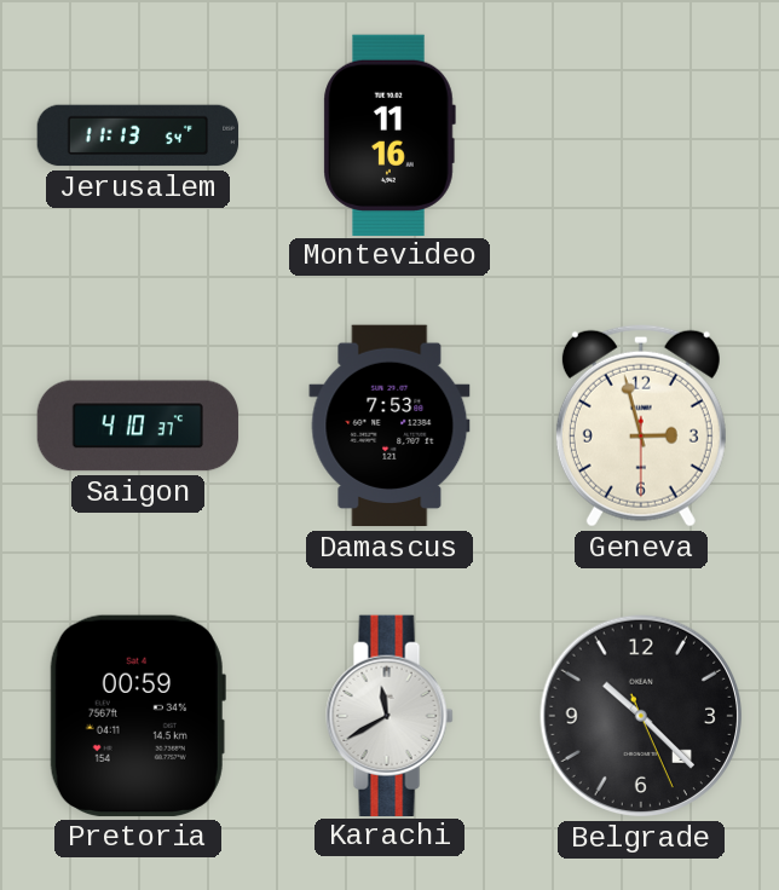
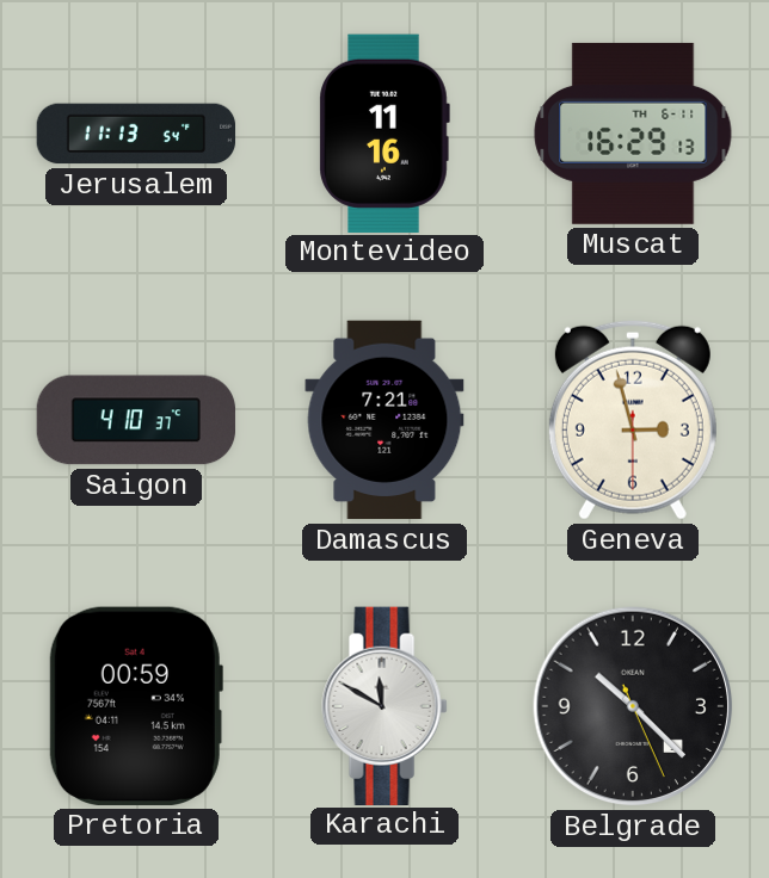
Muscat: none -> 16:29 (633, 134)
Damascus: 7:53 -> 7:21 (384, 420)
Karachi: 11:40 -> 11:50 (384, 705)
